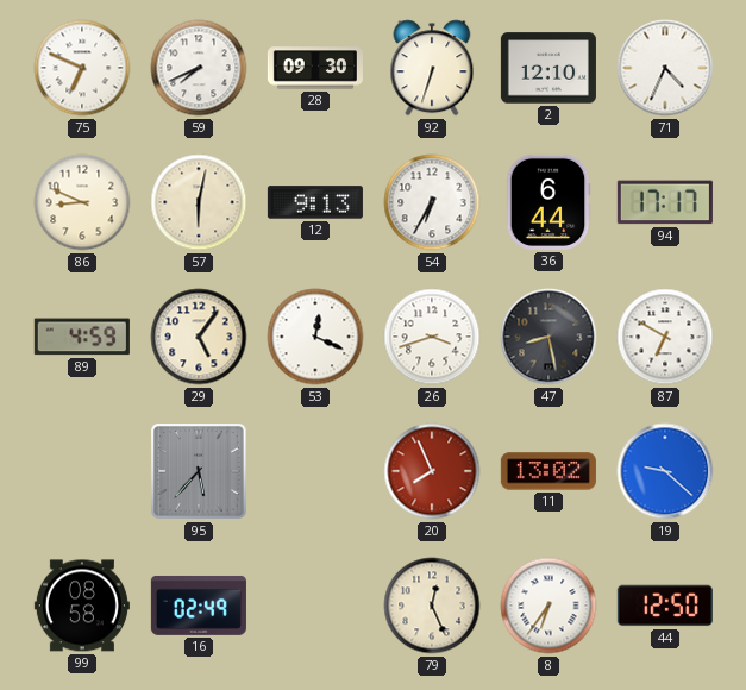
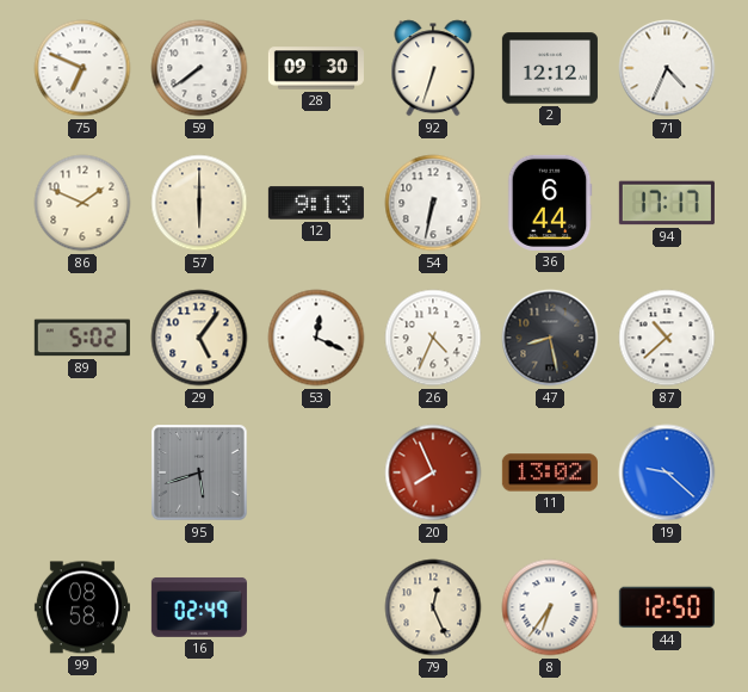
59: 7:41 -> 7:39 (199, 68)
2: 12:10 -> 12:12 (550, 68)
86: 8:49 -> 1:49 (82, 203)
57: 6:02 -> 6:00 (199, 203)
54: 6:35 -> 6:32 (433, 203)
89: 4:59 -> 5:02 (82, 338)
26: 3:42 -> 4:34 (433, 338)
87: 6:50 -> 10:38 (667, 338)
95: 5:37 -> 5:42 (199, 472)
